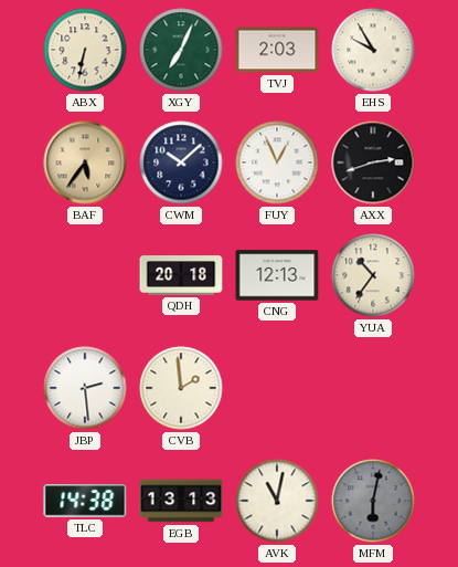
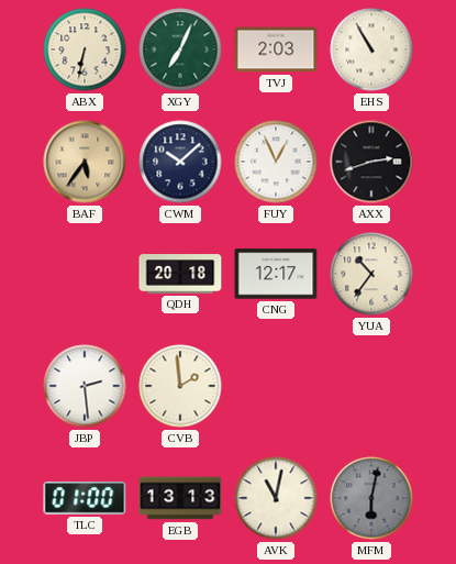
EHS: 9:55 -> 10:55 (371, 49)
CNG: 12:13 -> 12:17 (276, 274)
TLC: 14:38 -> 01:00 (85, 498)
